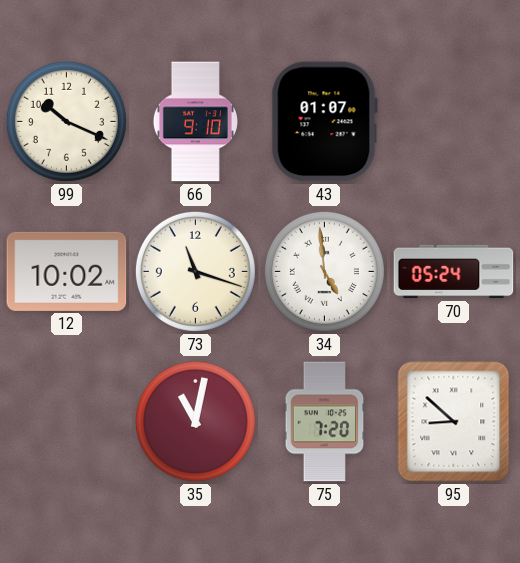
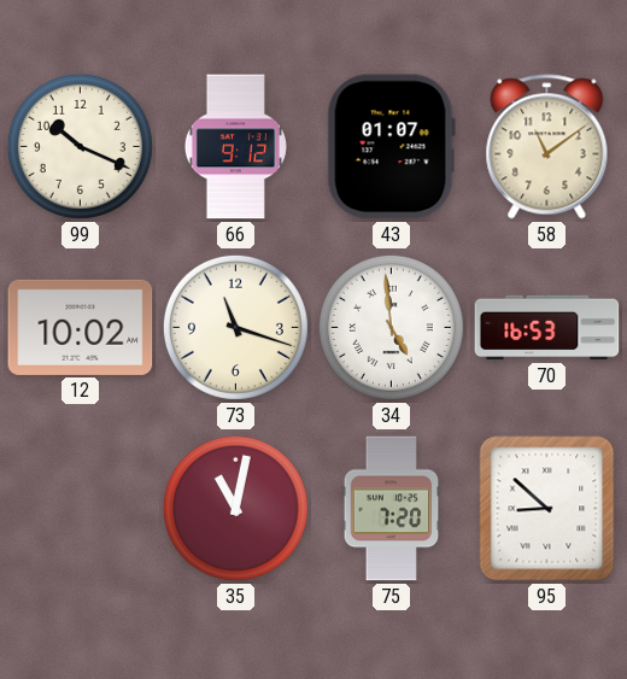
66: 9:10 -> 9:12 (235, 147)
58: none -> 11:09 (547, 147)
70: 05:24 -> 16:53 (547, 328)
